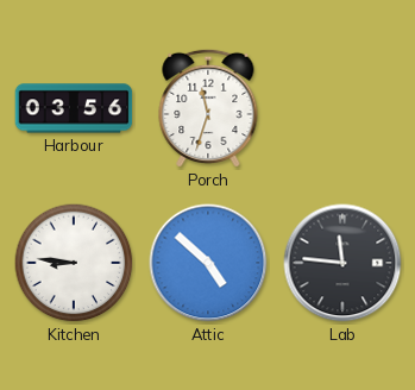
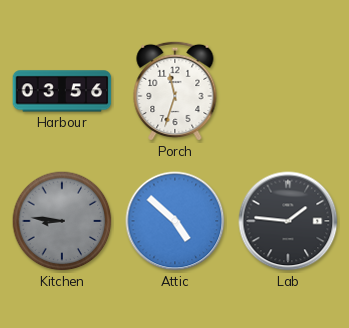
Kitchen dial: white -> grey (62, 221)
Lab: 11:46 -> 1:46 (288, 221)
